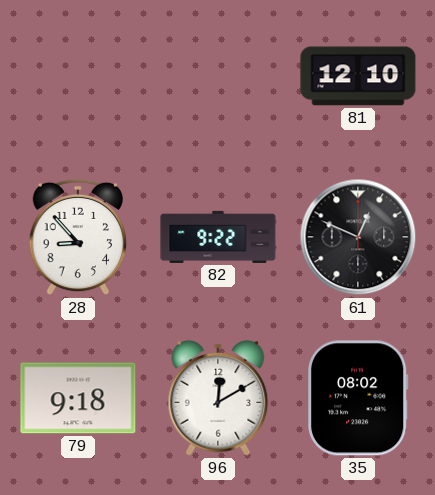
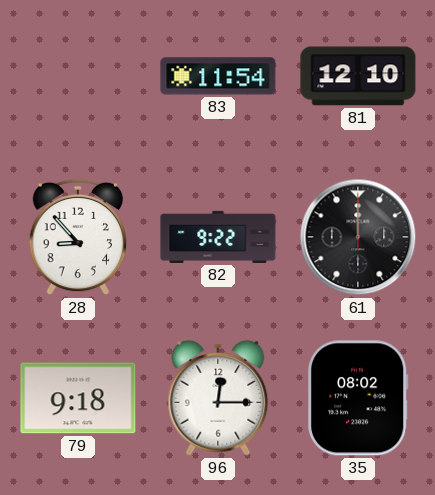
83: none -> 11:54 (218, 76)
61: 12:49 -> 12:00 (358, 237)
96: 12:10 -> 12:15 (218, 398)
